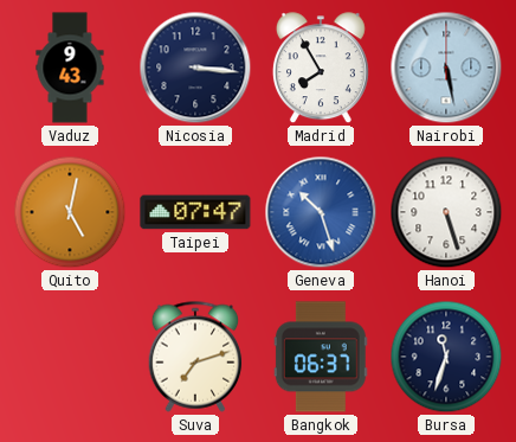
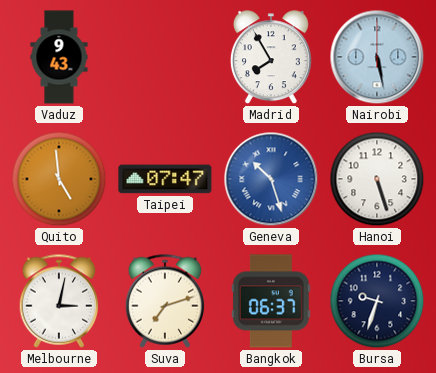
Nicosia: 3:16 -> none (195, 68)
Quito: 5:02 -> 4:59 (59, 179)
Melbourne: none -> 3:02 (59, 301)
Bursa: 11:33 -> 9:33 (377, 301)
